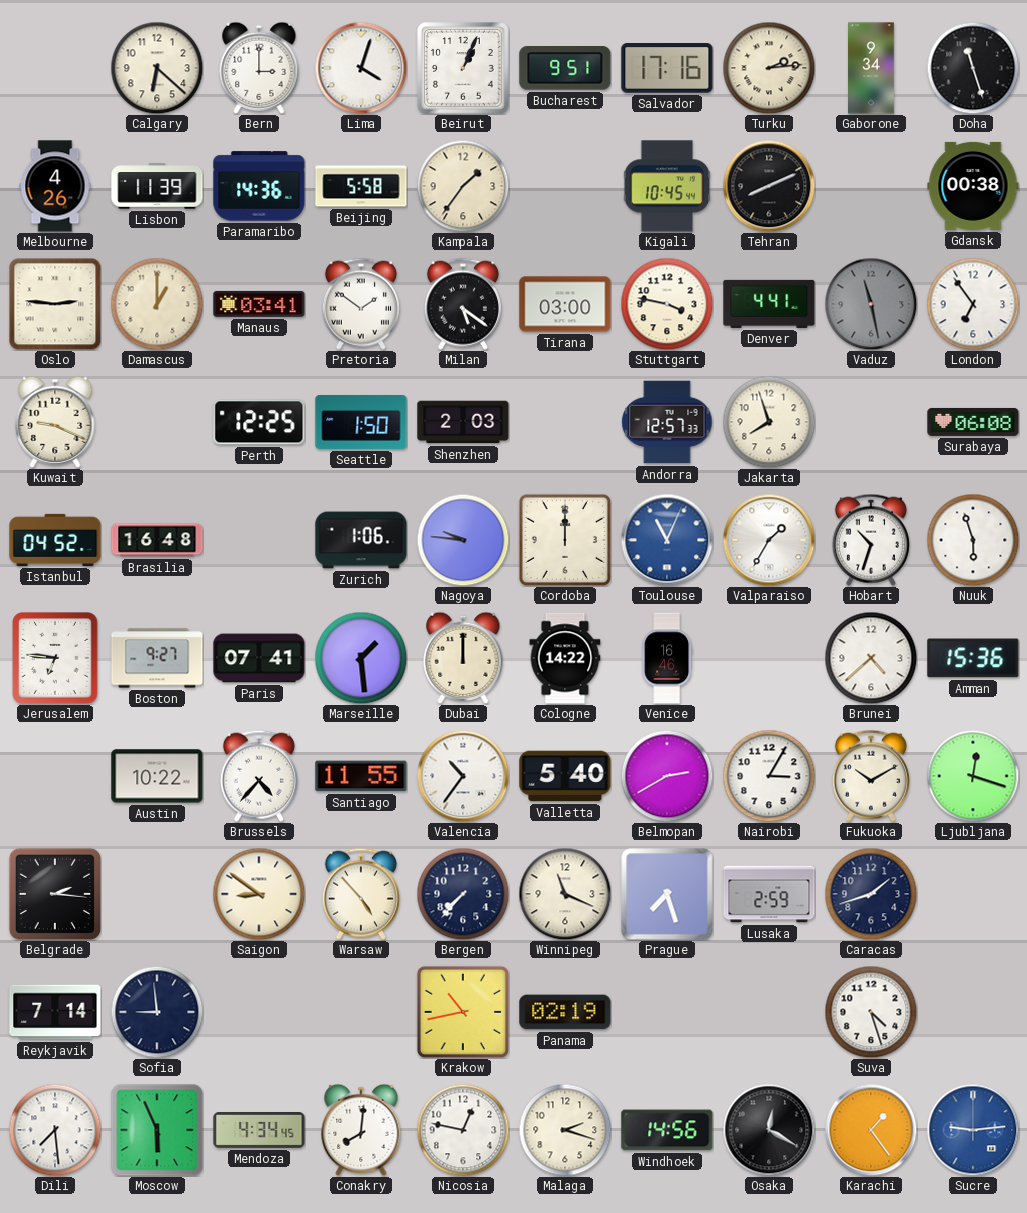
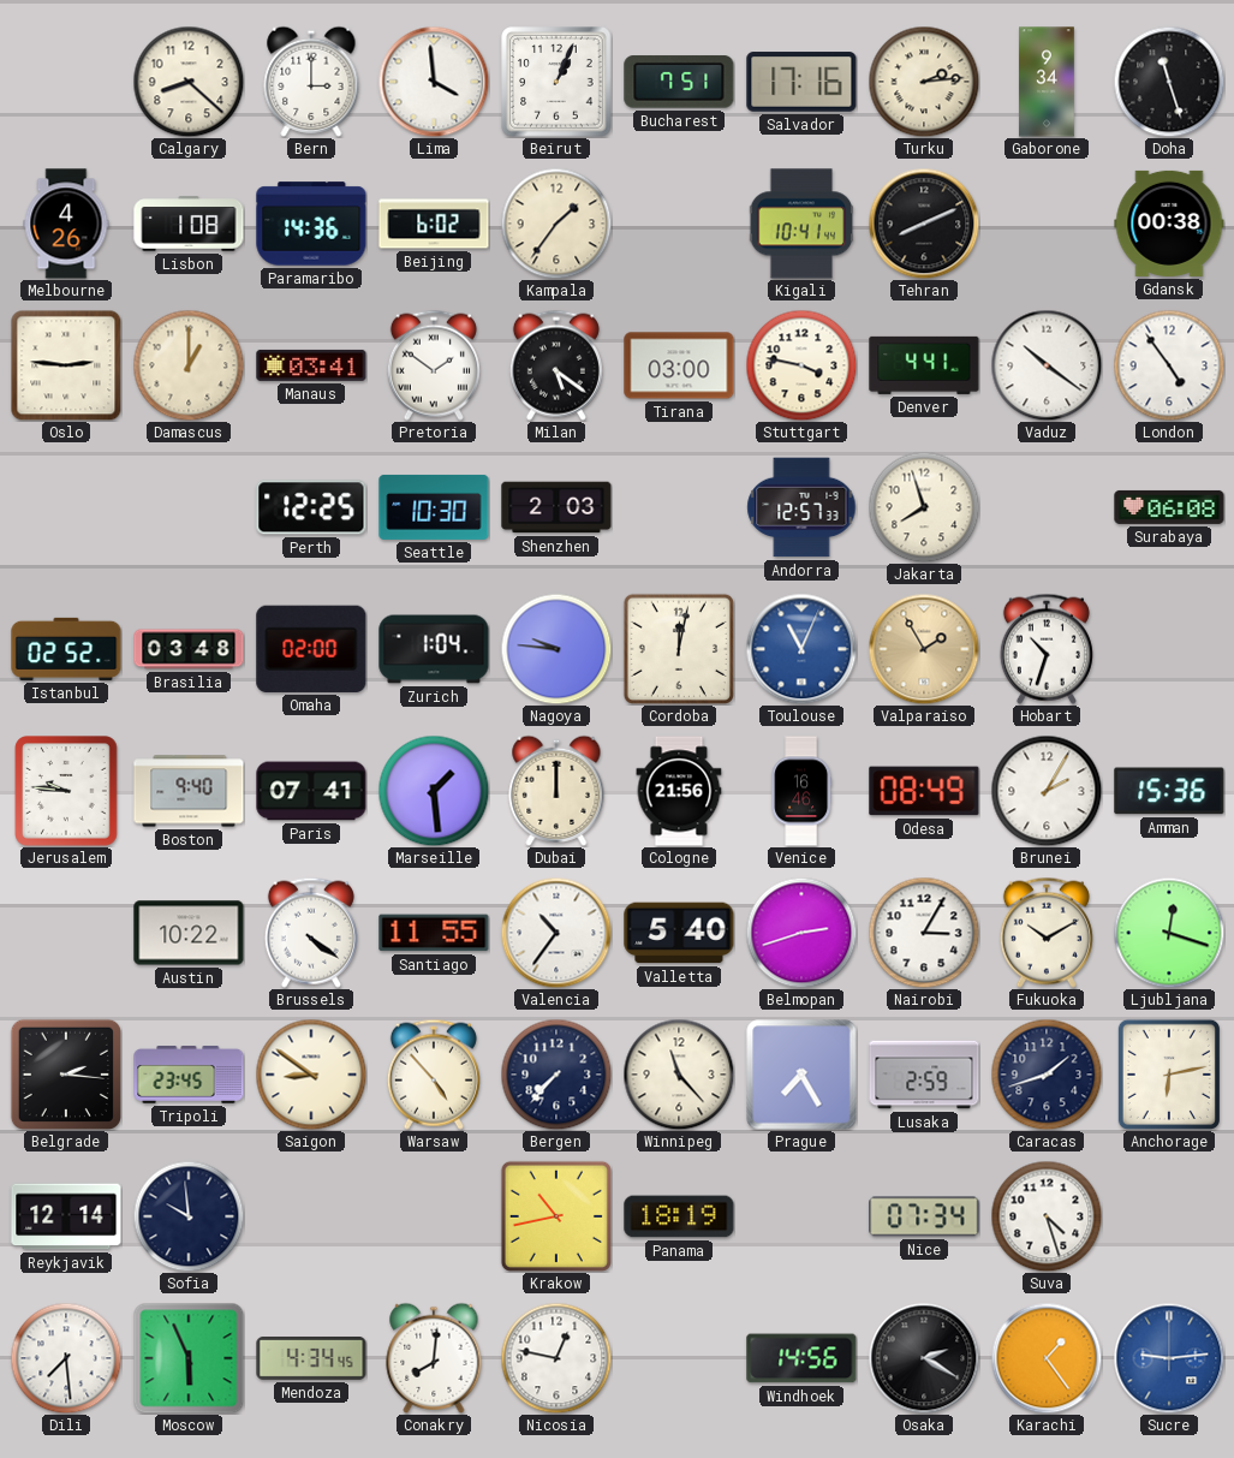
Calgary: 6:22 -> 8:22 (189, 82)
Lima: 4:03 -> 3:59 (434, 82)
Bucharest: 9:51 -> 7:51 (679, 82)
Lisbon: 11:39 -> 1:08 (189, 224)
Beijing: 5:58 -> 6:02 (434, 224)
Kigali: 10:45 -> 10:41 (801, 224)
Vaduz: 11:28 -> 10:21 (1047, 365)
Vaduz dial: grey -> white (1047, 365)
London: 6:54 -> 4:54 (1169, 365)
Kuwait: 9:19 -> none (55, 422)
Seattle: 1:50 -> 10:30 (434, 507)
Istanbul: 04:52 -> 02:52 (66, 649)
Brasilia: 16:48 -> 03:48 (189, 649)
Omaha: none -> 02:00 (311, 649)
Zurich: 1:06 -> 1:04 (434, 649)
Cordoba: 12:00 -> 12:02 (679, 649)
Valparaiso: 1:35 -> 1:55 (924, 649)
Valparaiso dial: white -> champagne (924, 649)
Nuuk: 5:57 -> none (973, 540)
Jerusalem: 6:46 -> 9:46 (66, 791)
Boston: 9:27 -> 9:40 (189, 791)
Cologne: 14:22 -> 21:56 (679, 791)
Odesa: none -> 08:49 (924, 791)
Brunei: 4:38 -> 2:05 (1047, 791)
Brussels: 4:37 -> 4:21 (311, 933)
Belmopan: 2:40 -> 2:42 (801, 933)
Tripoli: none -> 23:45 (189, 1075)
Winnipeg: 11:19 -> 11:23 (679, 1075)
Prague: 7:27 -> 7:25 (801, 1075)
Anchorage: none -> 6:13 (1169, 1075)
Reykjavik: 7:14 -> 12:14 (66, 1216)
Sofia: 8:59 -> 9:59 (189, 1216)
Panama: 02:19 -> 18:19 (679, 1216)
Nice: none -> 07:34 (924, 1216)
Malaga: 2:18 -> none (565, 1130)
Osaka: 12:20 -> 2:20 (924, 1358)
